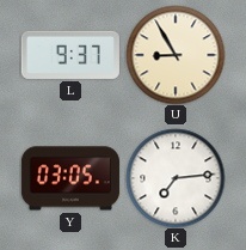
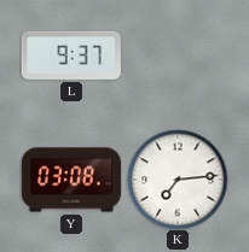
U: 8:55 -> none (176, 55)
Y: 03:05 -> 03:08 (71, 180)
